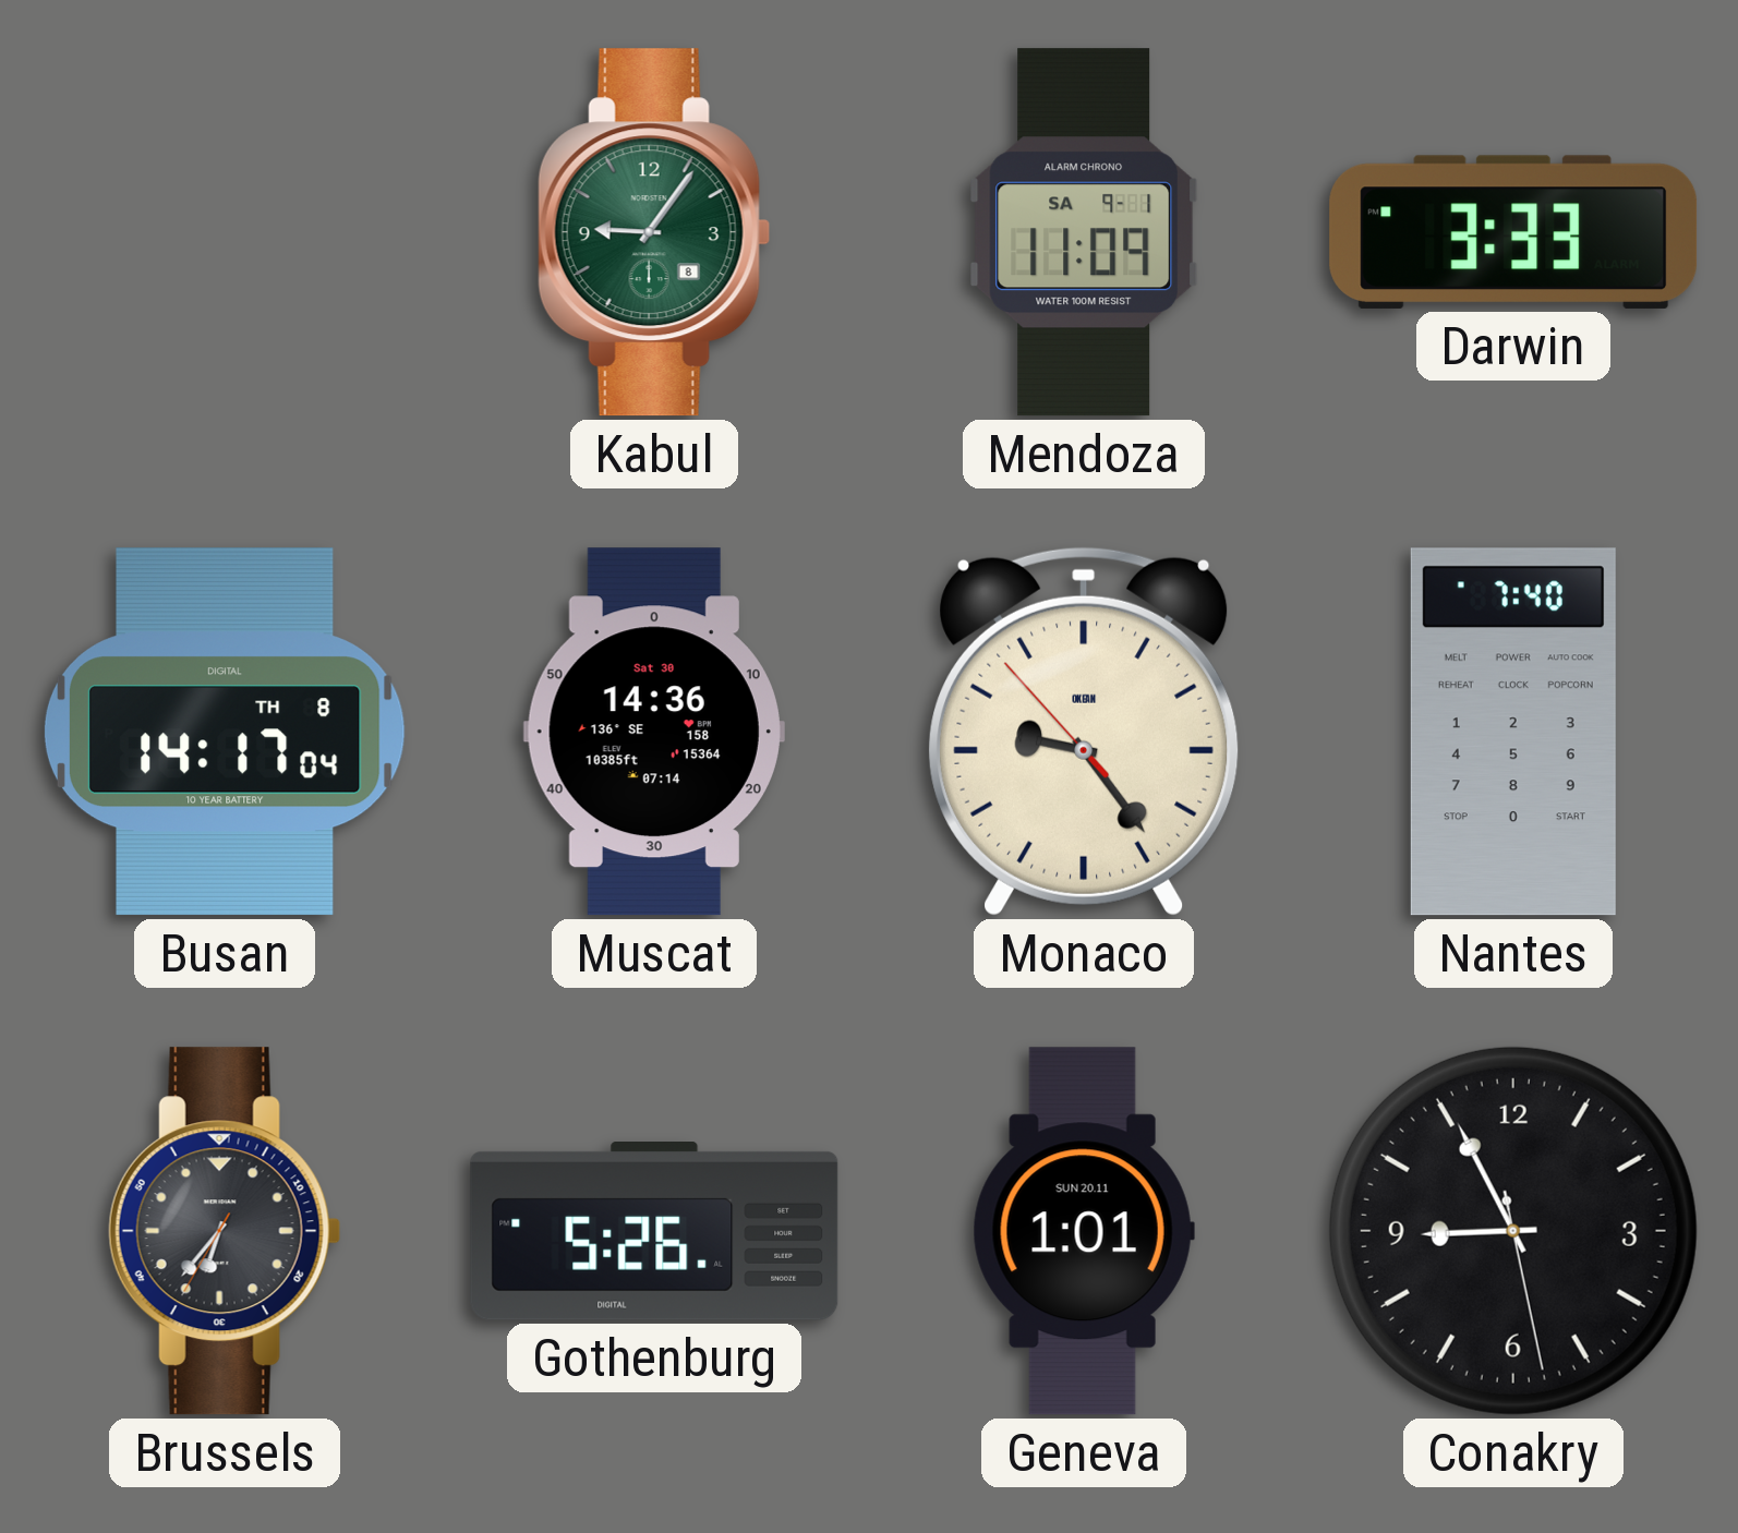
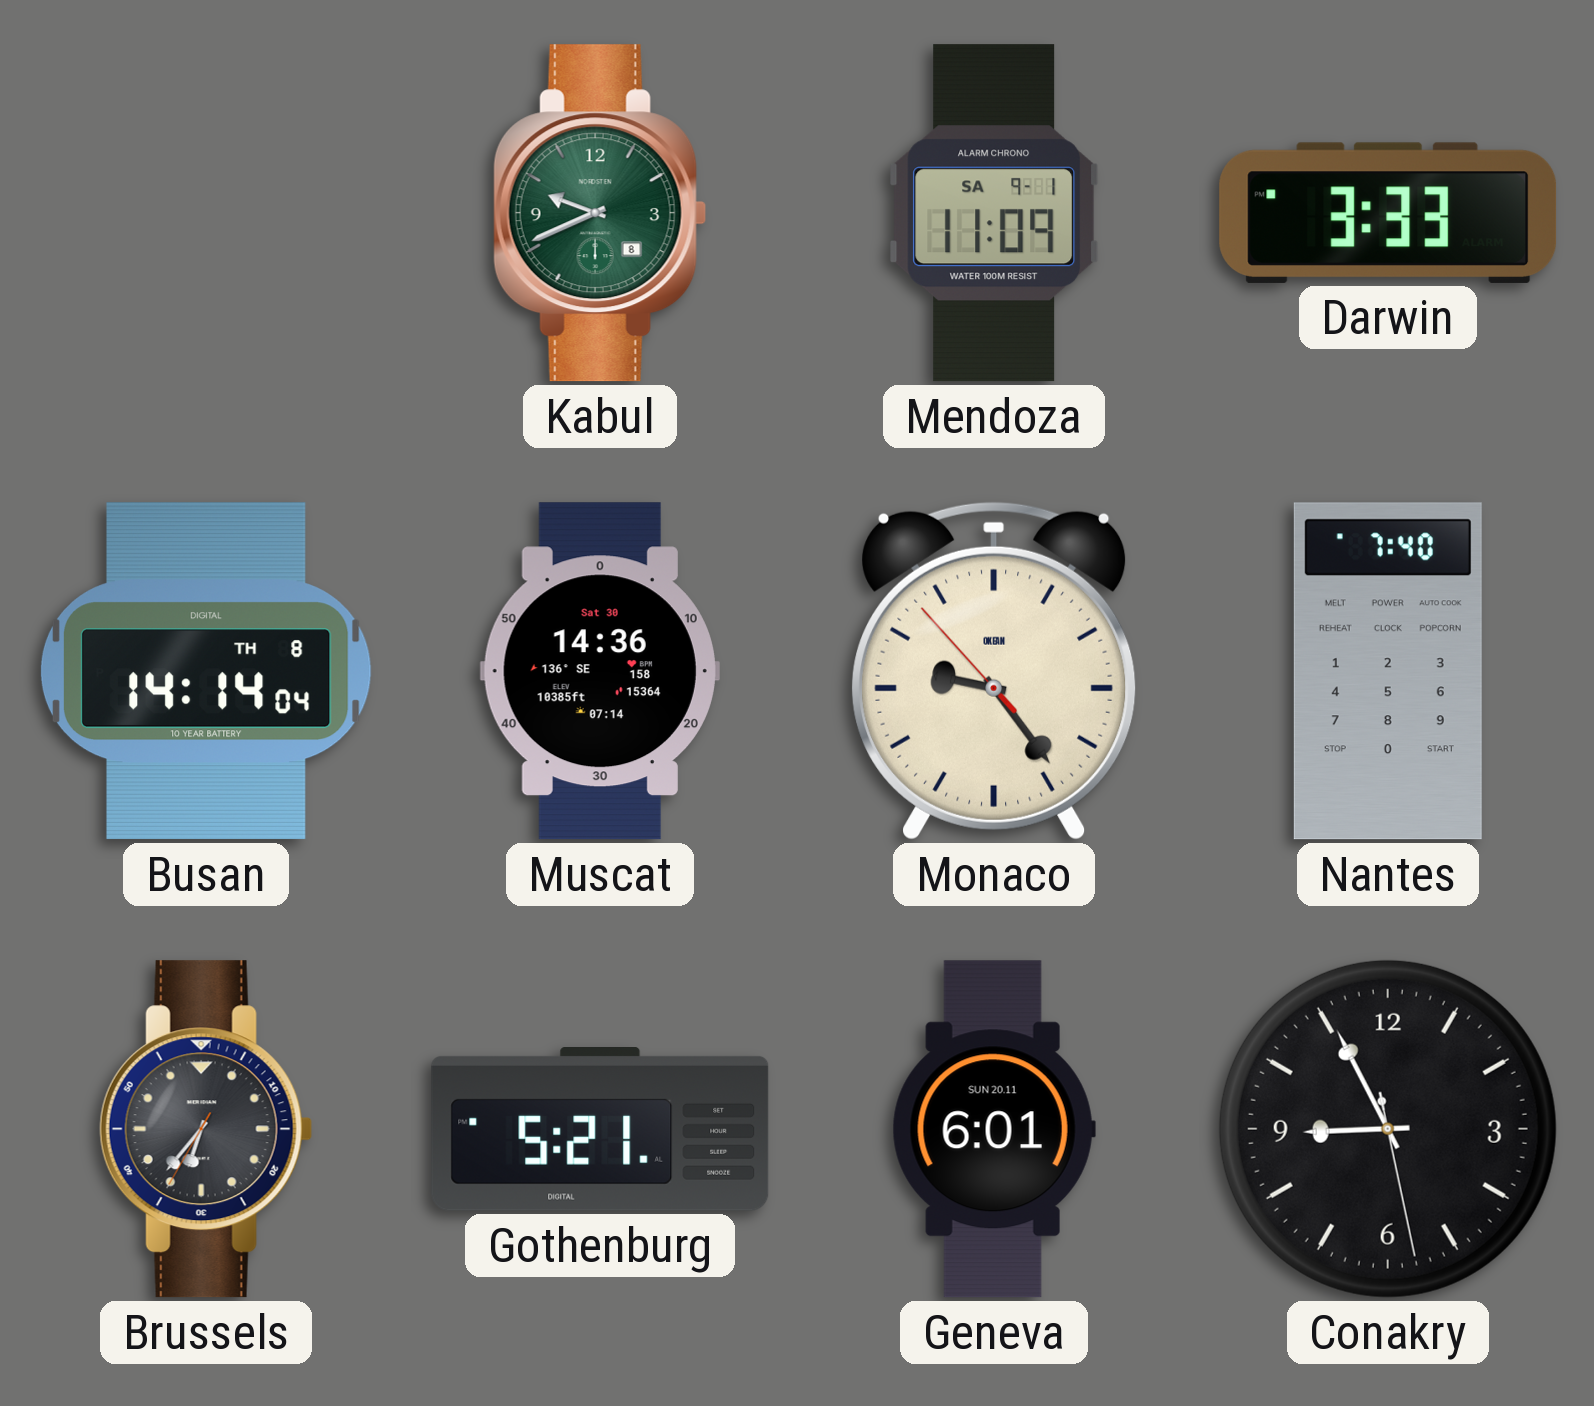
Kabul: 9:06 -> 9:41 (600, 213)
Busan: 14:17 -> 14:14 (206, 671)
Gothenburg: 5:26 -> 5:21 (600, 1130)
Geneva: 1:01 -> 6:01 (994, 1129)
